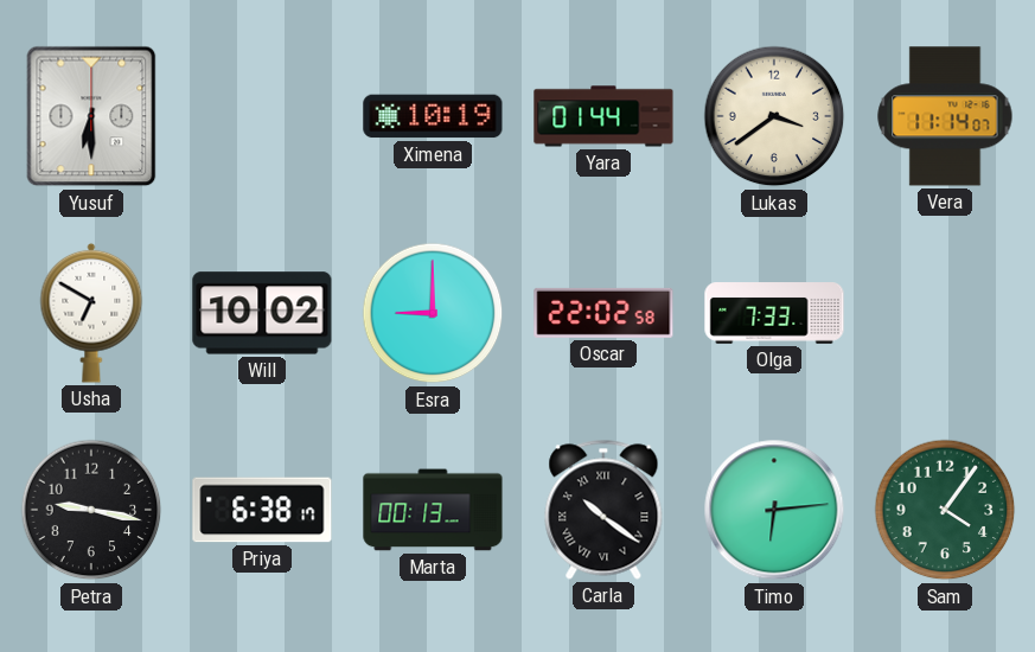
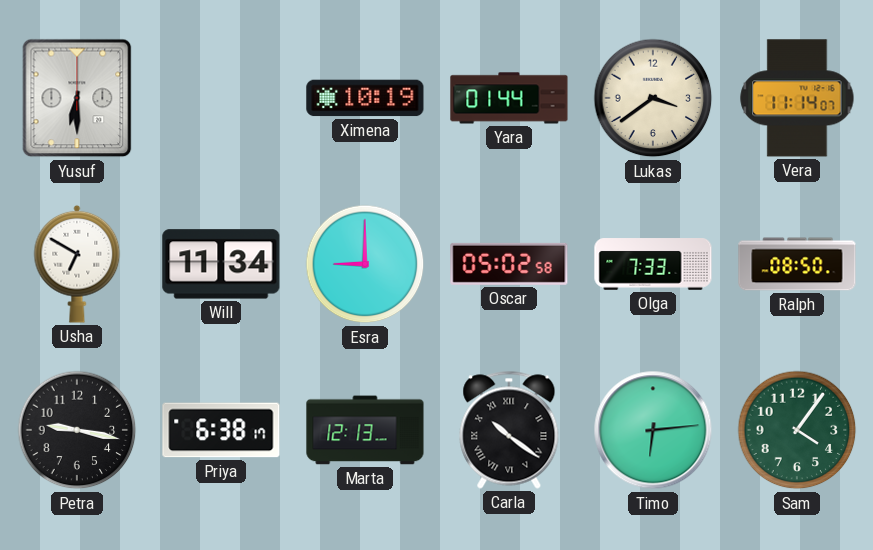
Will: 10:02 -> 11:34 (221, 264)
Oscar: 22:02 -> 05:02 (509, 264)
Ralph: none -> 08:50 (797, 264)
Marta: 00:13 -> 12:13 (365, 430)
